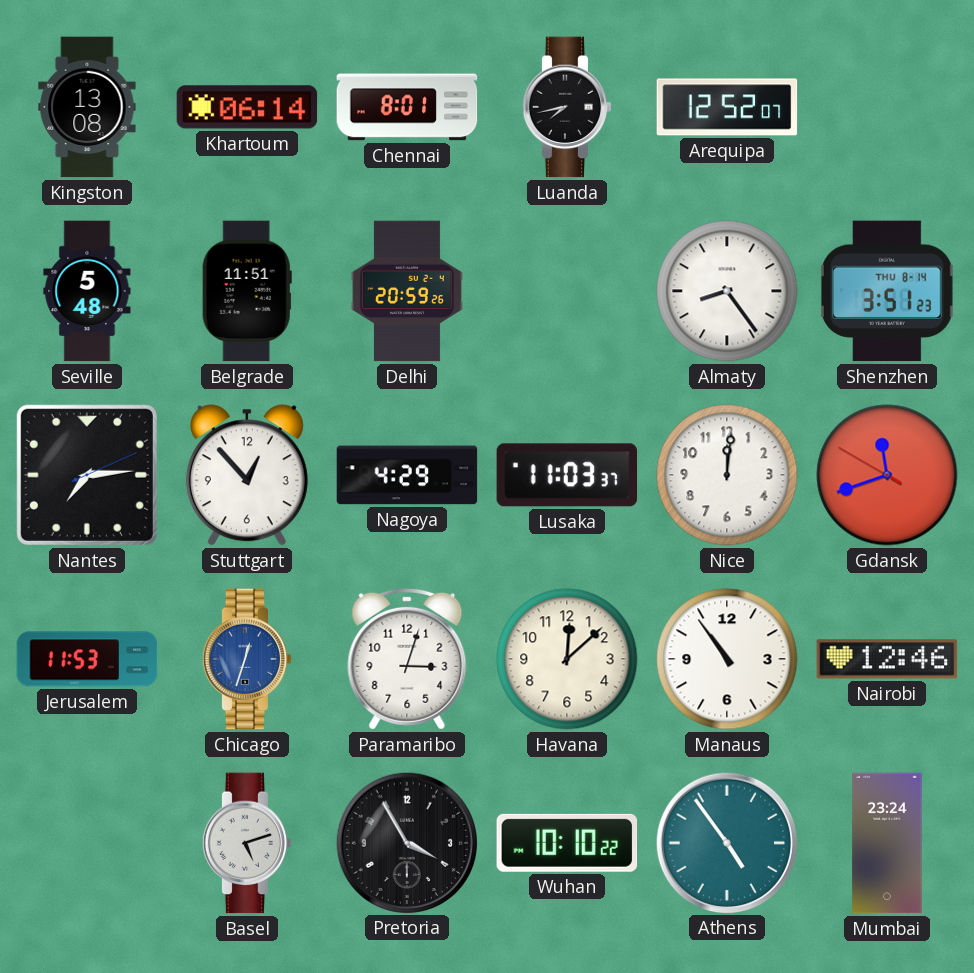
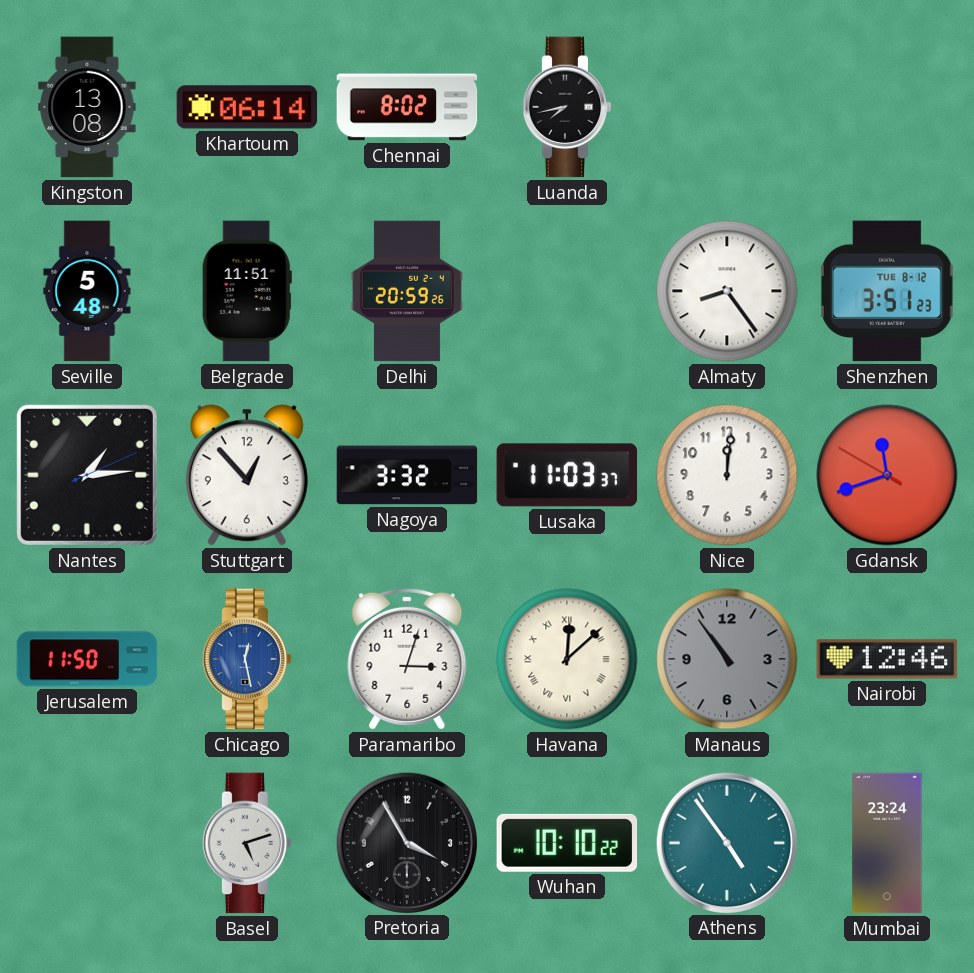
Chennai: 8:01 -> 8:02 (407, 107)
Arequipa: 12:52 -> none (727, 107)
Shenzhen date: THU 8-14 -> TUE 8-12 (887, 291)
Nantes: 7:14 -> 1:14 (87, 475)
Nagoya: 4:29 -> 3:32 (407, 475)
Jerusalem: 11:53 -> 11:50 (87, 659)
Chicago: 12:33 -> 12:28 (247, 659)
Havana numerals: Arabic -> Roman (567, 659)
Manaus dial: white -> grey (727, 659)
